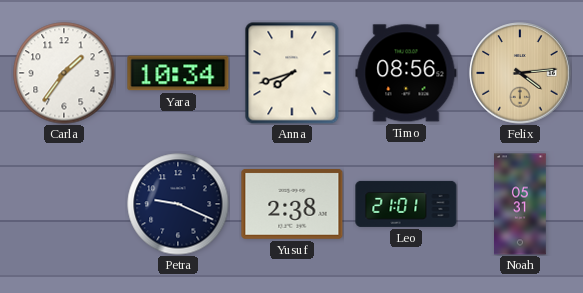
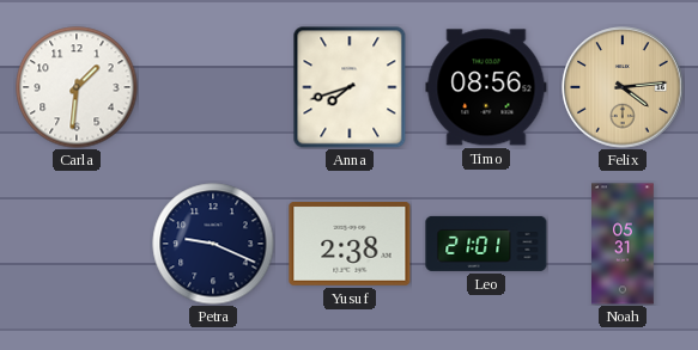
Carla: 1:36 -> 1:31 (77, 87)
Yara: 10:34 -> none (178, 73)
